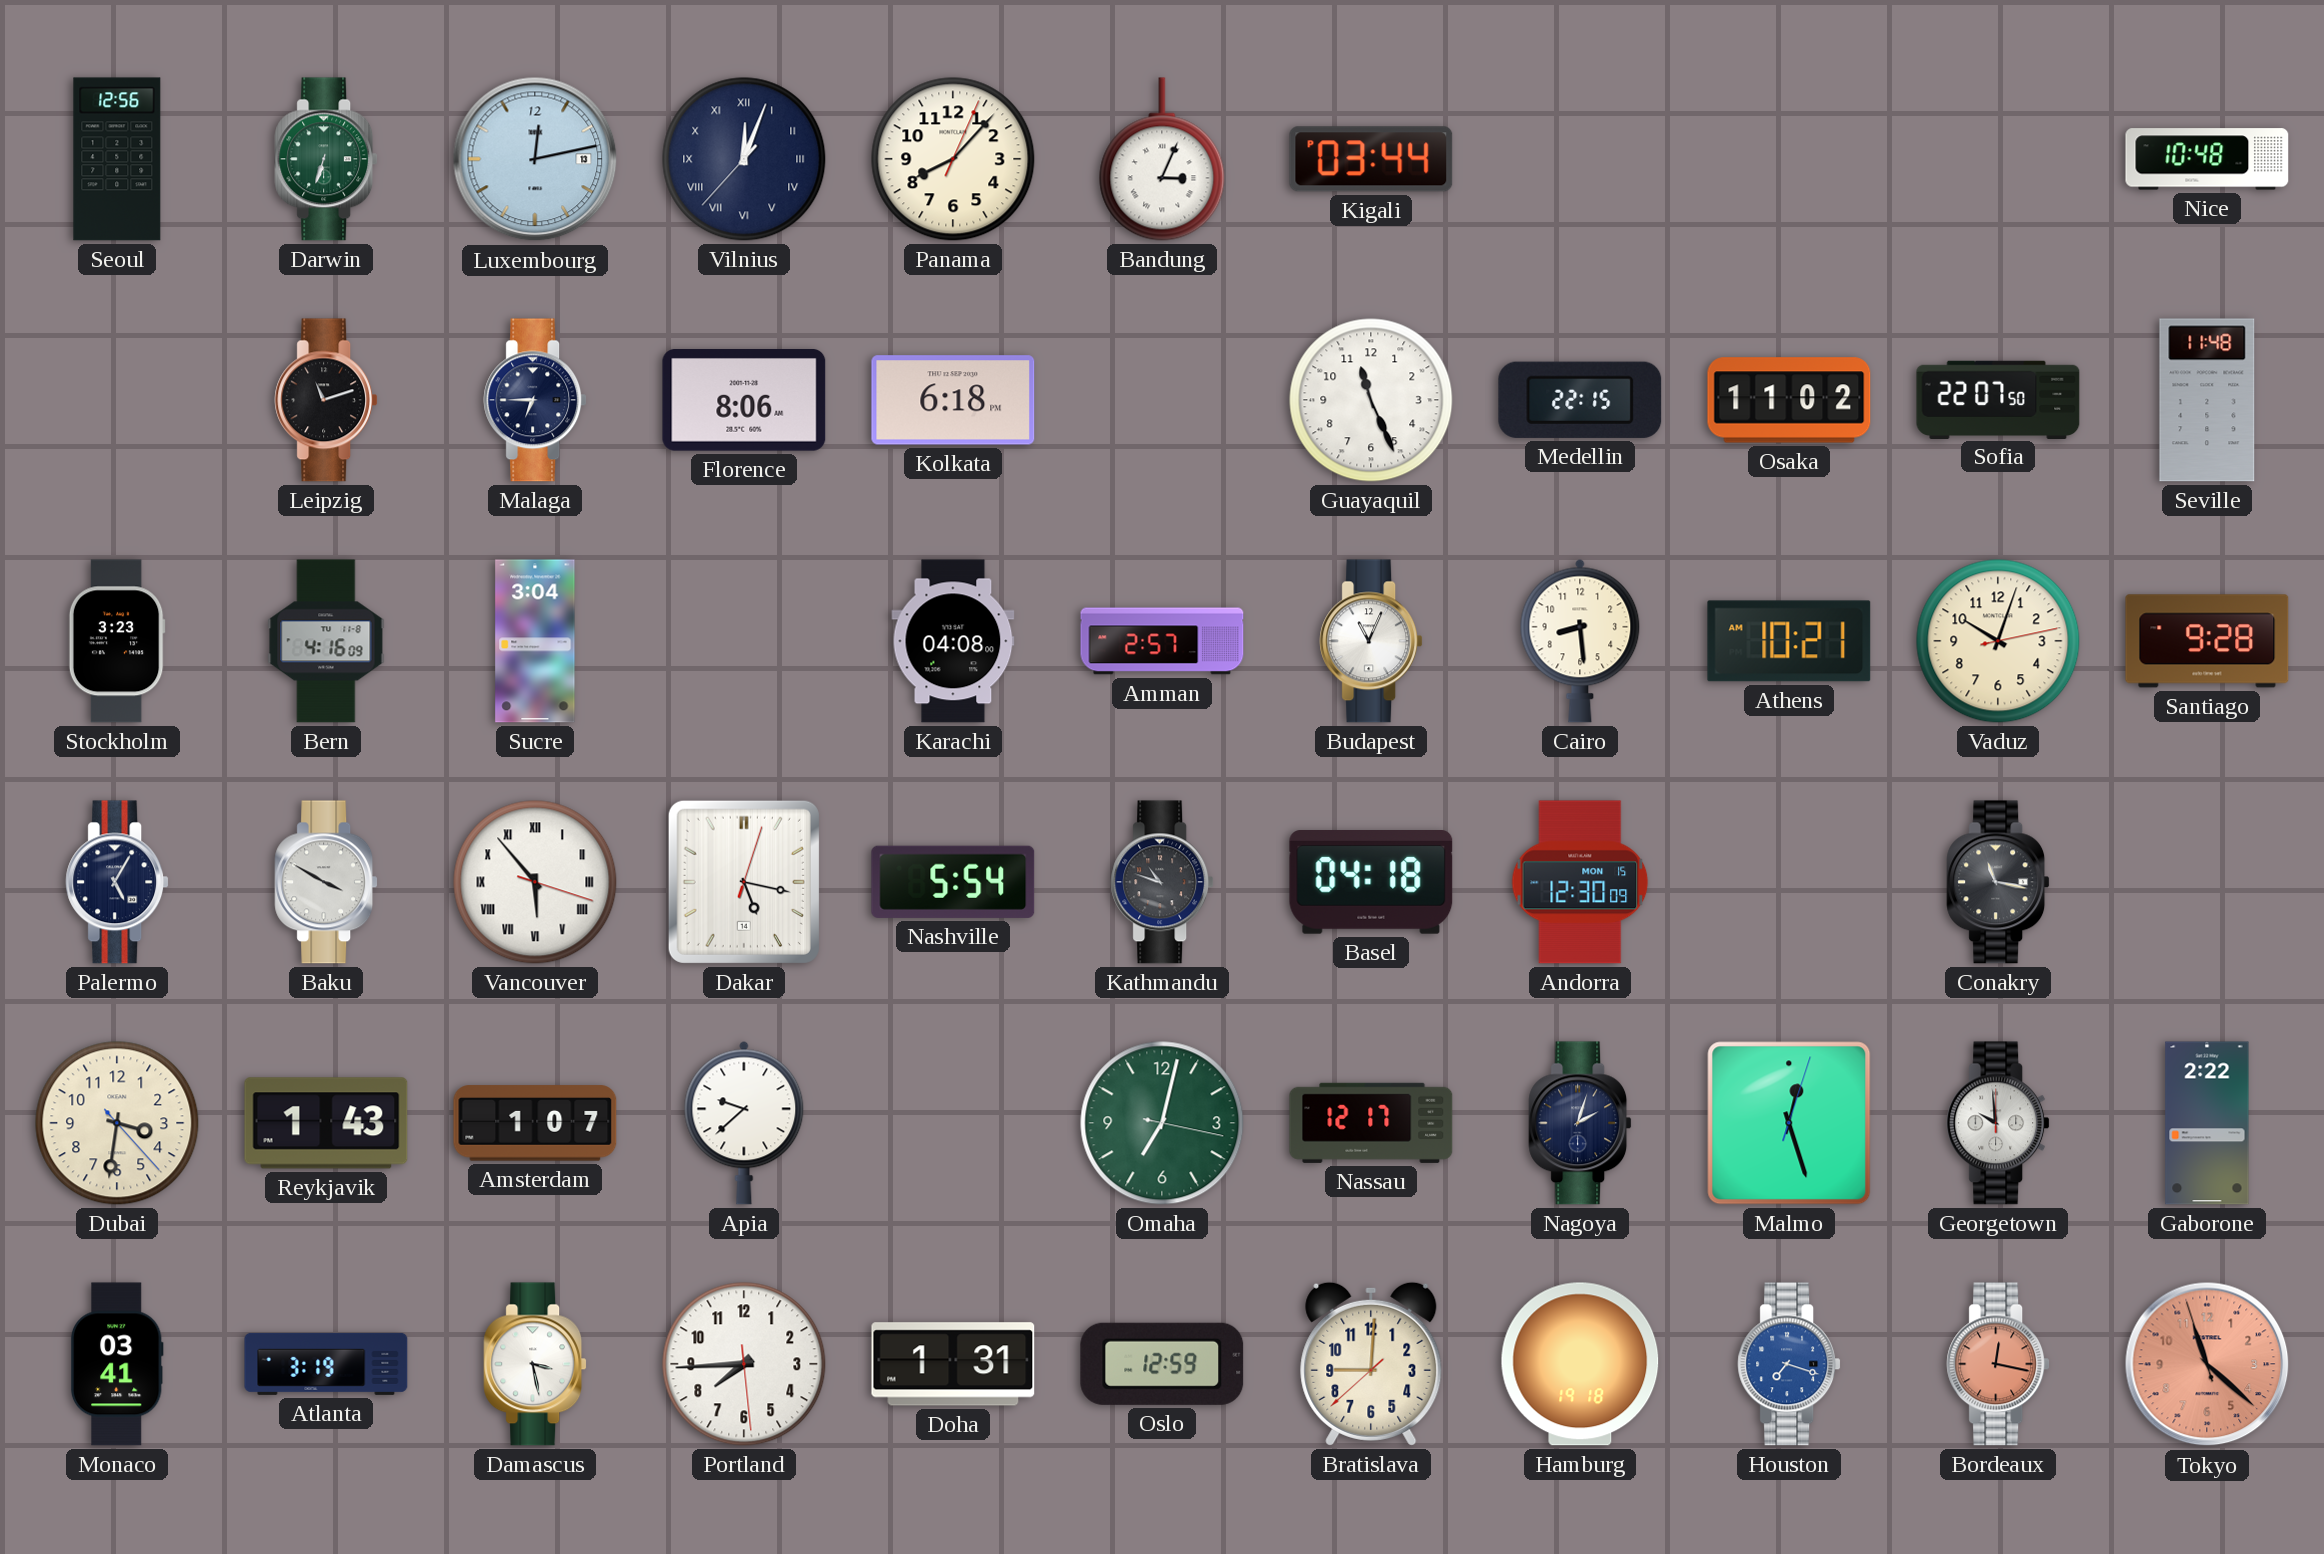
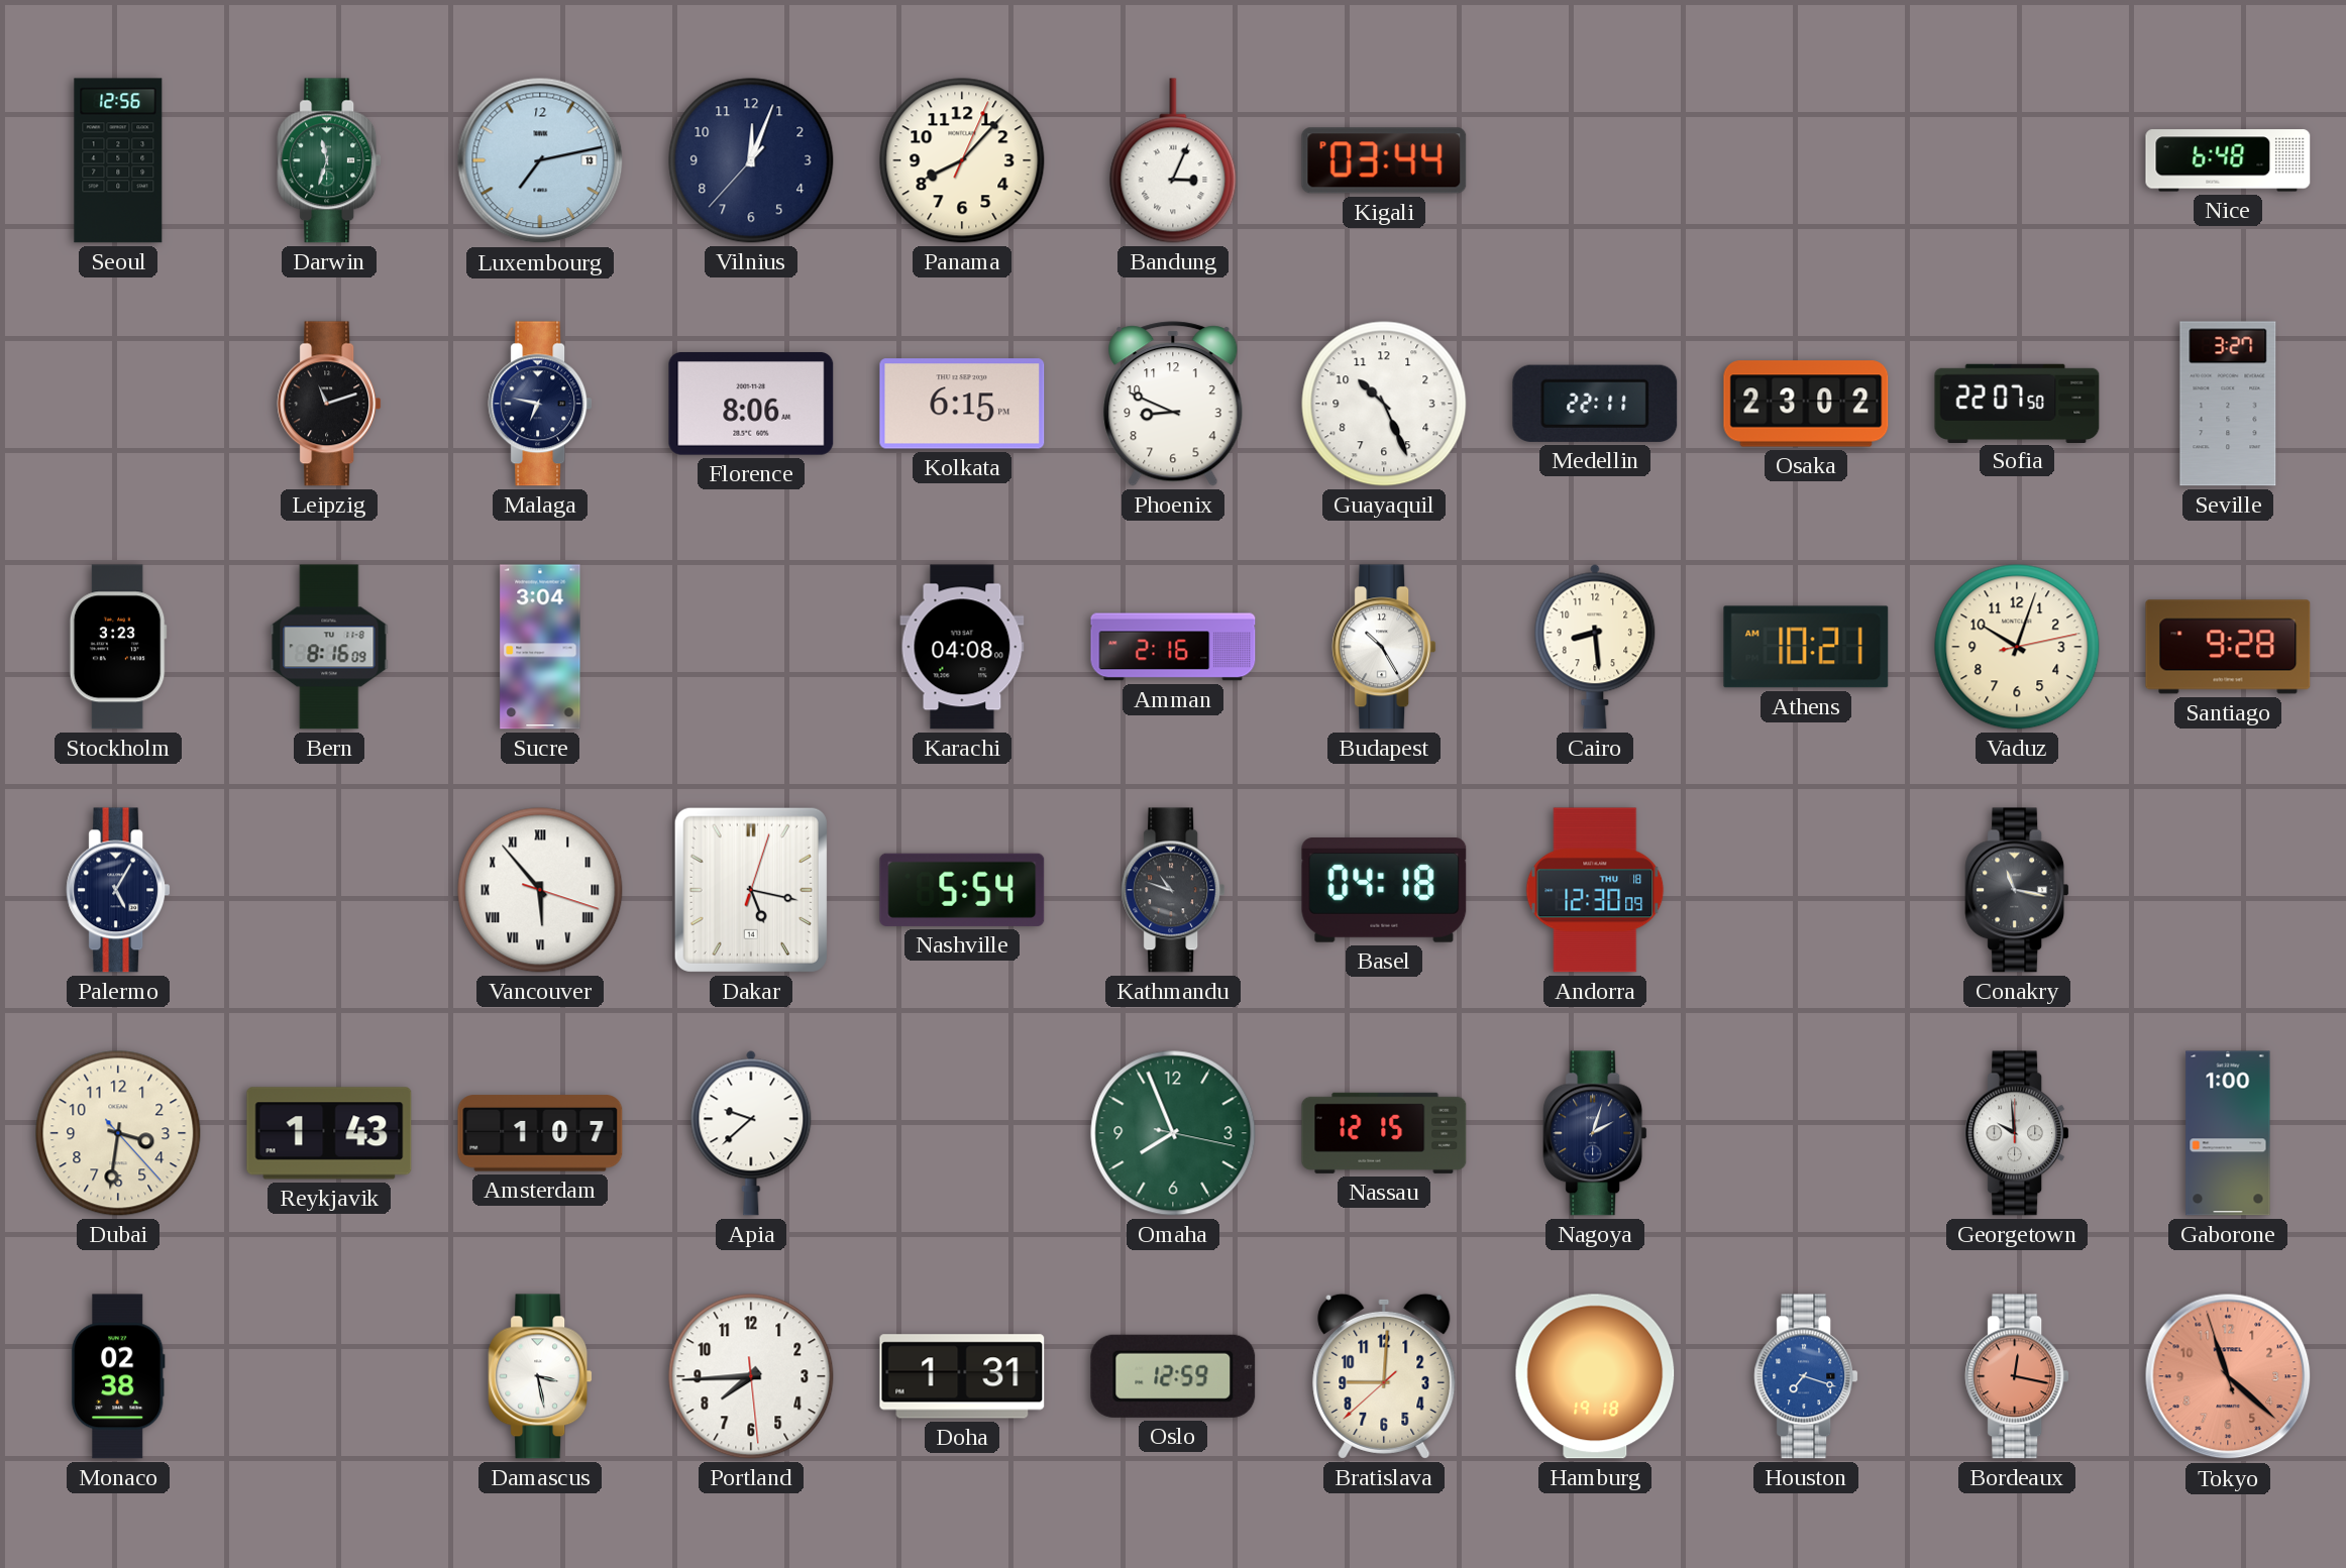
Darwin: 6:33 -> 11:33 (329, 160)
Luxembourg: 12:13 -> 7:13 (540, 160)
Vilnius numerals: Roman -> Arabic (751, 160)
Nice: 10:48 -> 6:48 (2228, 160)
Malaga: 6:45 -> 6:47 (540, 404)
Kolkata: 6:18 -> 6:15 (962, 404)
Phoenix: none -> 8:49 (1173, 404)
Guayaquil: 11:26 -> 10:26 (1384, 404)
Medellin: 22:15 -> 22:11 (1595, 404)
Osaka: 11:02 -> 23:02 (1806, 404)
Seville: 11:48 -> 3:27 (2228, 404)
Bern: 4:16 -> 8:16 (329, 647)
Amman: 2:57 -> 2:16 (1173, 647)
Budapest: 11:04 -> 10:25 (1384, 647)
Baku: 3:50 -> none (326, 882)
Andorra date: MON 15 -> THU 18 (1595, 890)
Omaha: 7:02 -> 7:56 (1173, 1133)
Nassau: 12:17 -> 12:15 (1384, 1133)
Malmo: 12:27 -> none (1789, 1123)
Gaborone: 2:22 -> 1:00 (2228, 1133)
Monaco: 03:41 -> 02:38 (118, 1376)
Atlanta: 3:19 -> none (326, 1364)
